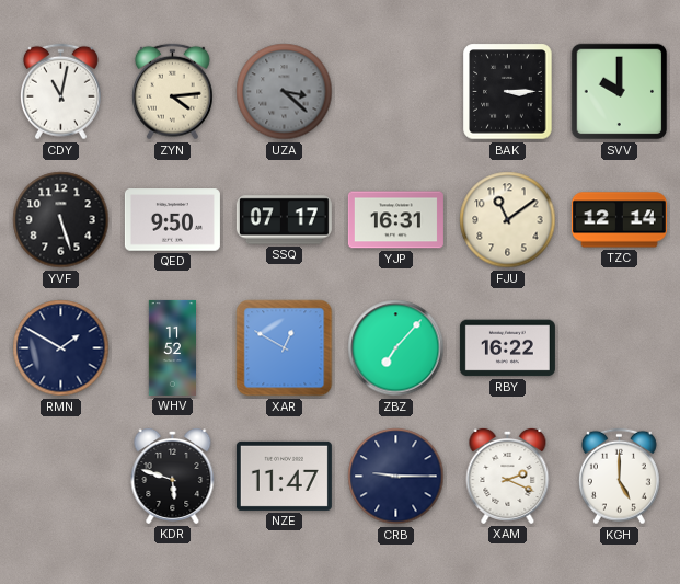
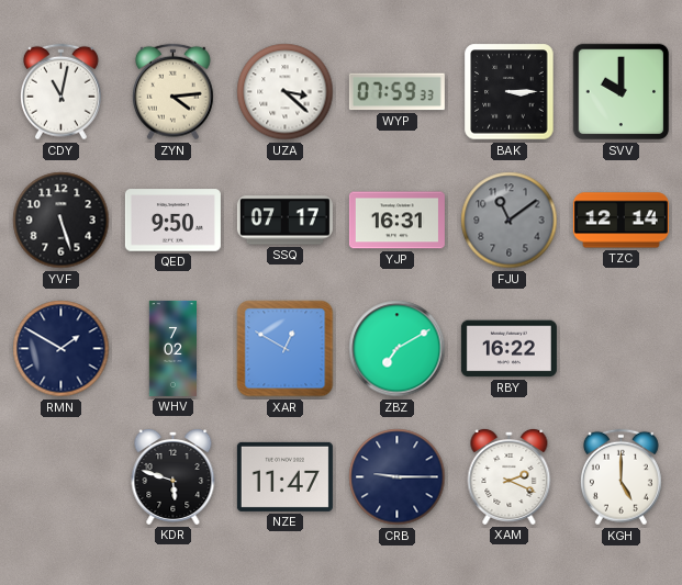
UZA dial: grey -> white (286, 92)
WYP: none -> 07:59 (396, 92)
FJU dial: cream -> grey (510, 221)
WHV: 11:52 -> 7:02 (172, 348)
ZBZ: 7:07 -> 7:10 (398, 349)
